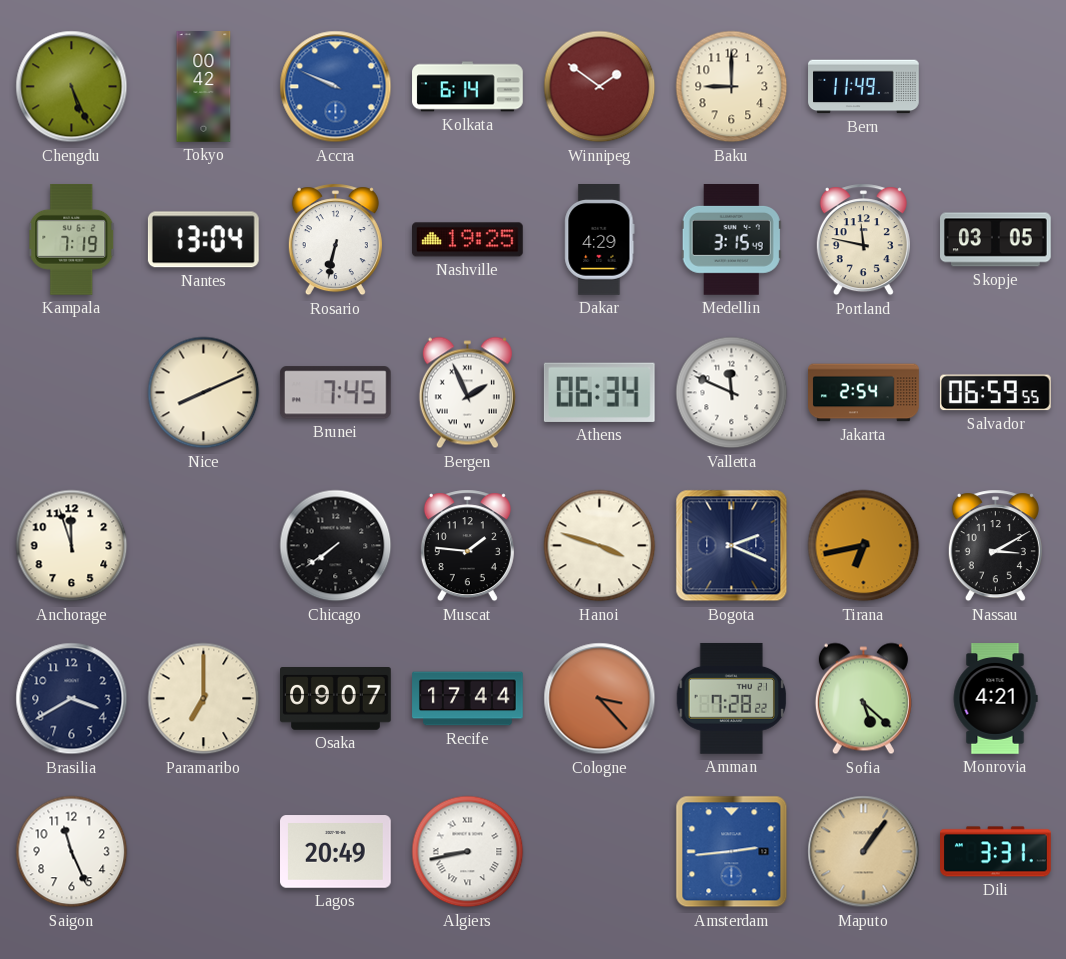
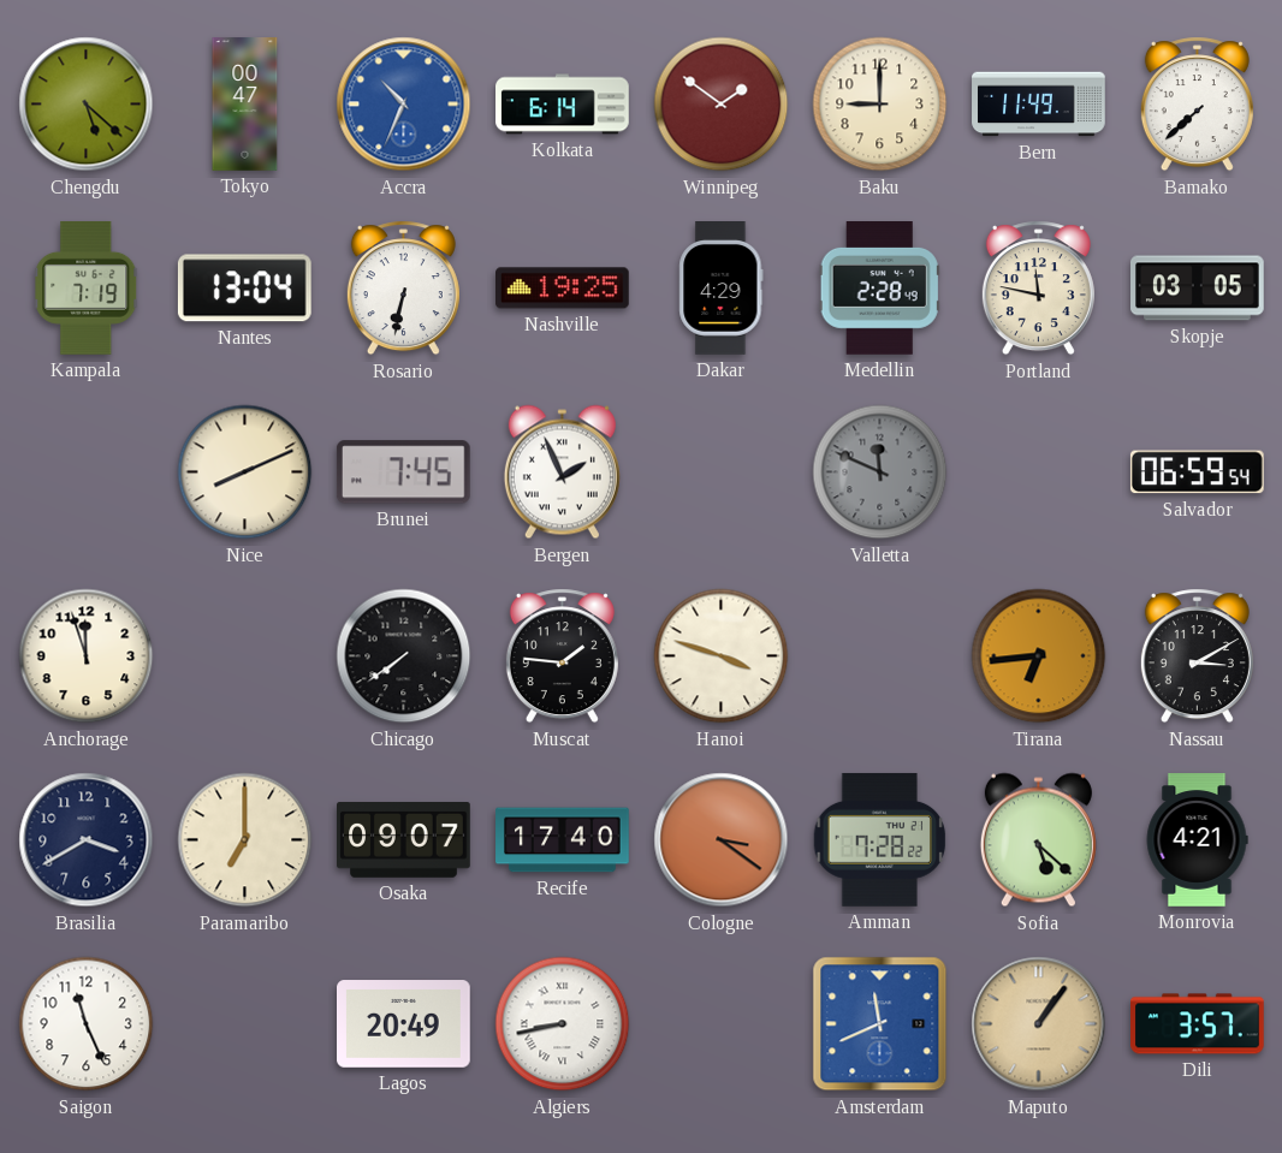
Chengdu: 5:26 -> 5:22 (87, 105)
Tokyo: 00:42 -> 00:47 (245, 105)
Accra: 9:49 -> 10:34 (404, 105)
Bamako: none -> 7:38 (1197, 105)
Medellin: 3:15 -> 2:28 (879, 289)
Athens: 06:34 -> none (599, 392)
Valletta dial: white -> grey (880, 473)
Jakarta: 2:54 -> none (864, 393)
Salvador: 06:59:55 -> 06:59:54 (1197, 473)
Bogota: 2:19 -> none (732, 546)
Tirana: 6:43 -> 6:44 (1039, 656)
Recife: 17:44 -> 17:40 (563, 840)
Cologne: 3:23 -> 3:21 (722, 840)
Amsterdam: 2:44 -> 11:41 (880, 1024)
Dili: 3:31 -> 3:57 (1198, 1024)
